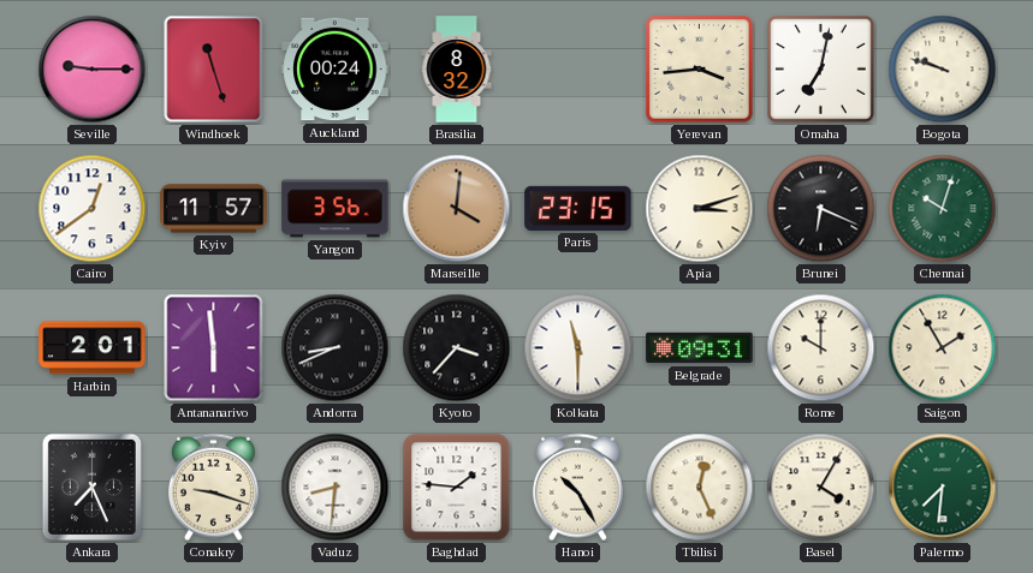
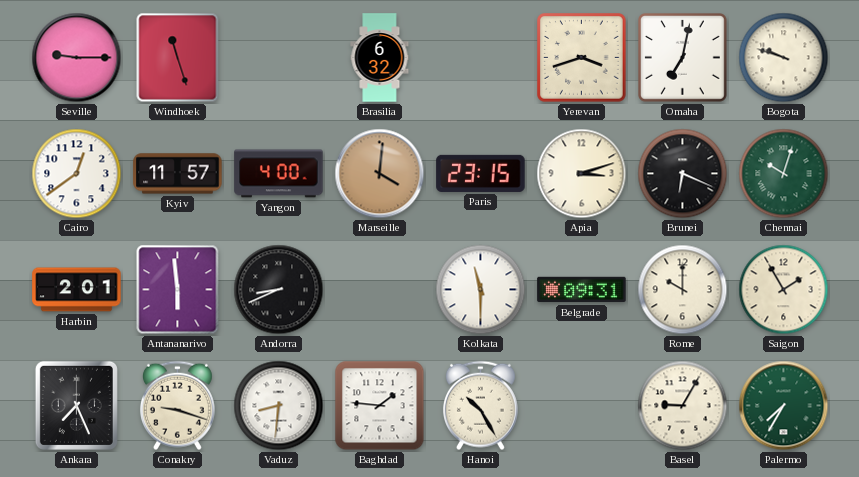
Auckland: 00:24 -> none (336, 70)
Brasilia: 8:32 -> 6:32 (380, 58)
Yerevan: 3:44 -> 3:42 (582, 58)
Yangon: 3:56 -> 4:00 (279, 174)
Kyoto: 3:37 -> none (457, 348)
Tbilisi: 12:26 -> none (700, 488)
Basel: 4:05 -> 9:05 (683, 406)
Palermo: 7:31 -> 7:35 (784, 406)
